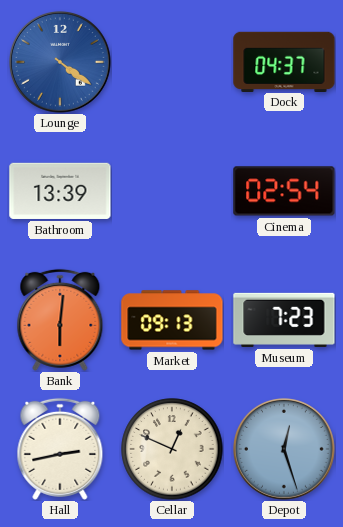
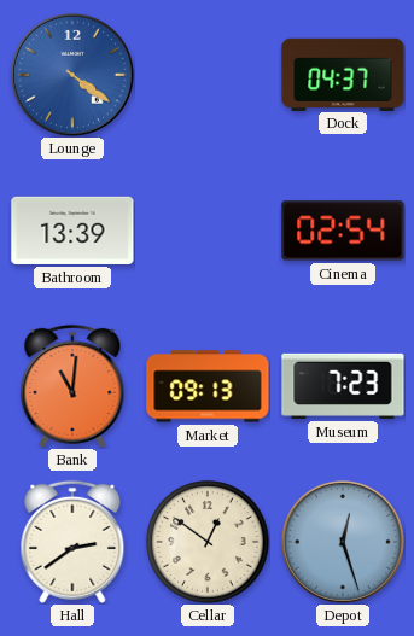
Bank: 6:01 -> 11:01 (72, 386)
Hall: 2:43 -> 2:39 (72, 542)
Cellar: 12:49 -> 12:51 (208, 542)
